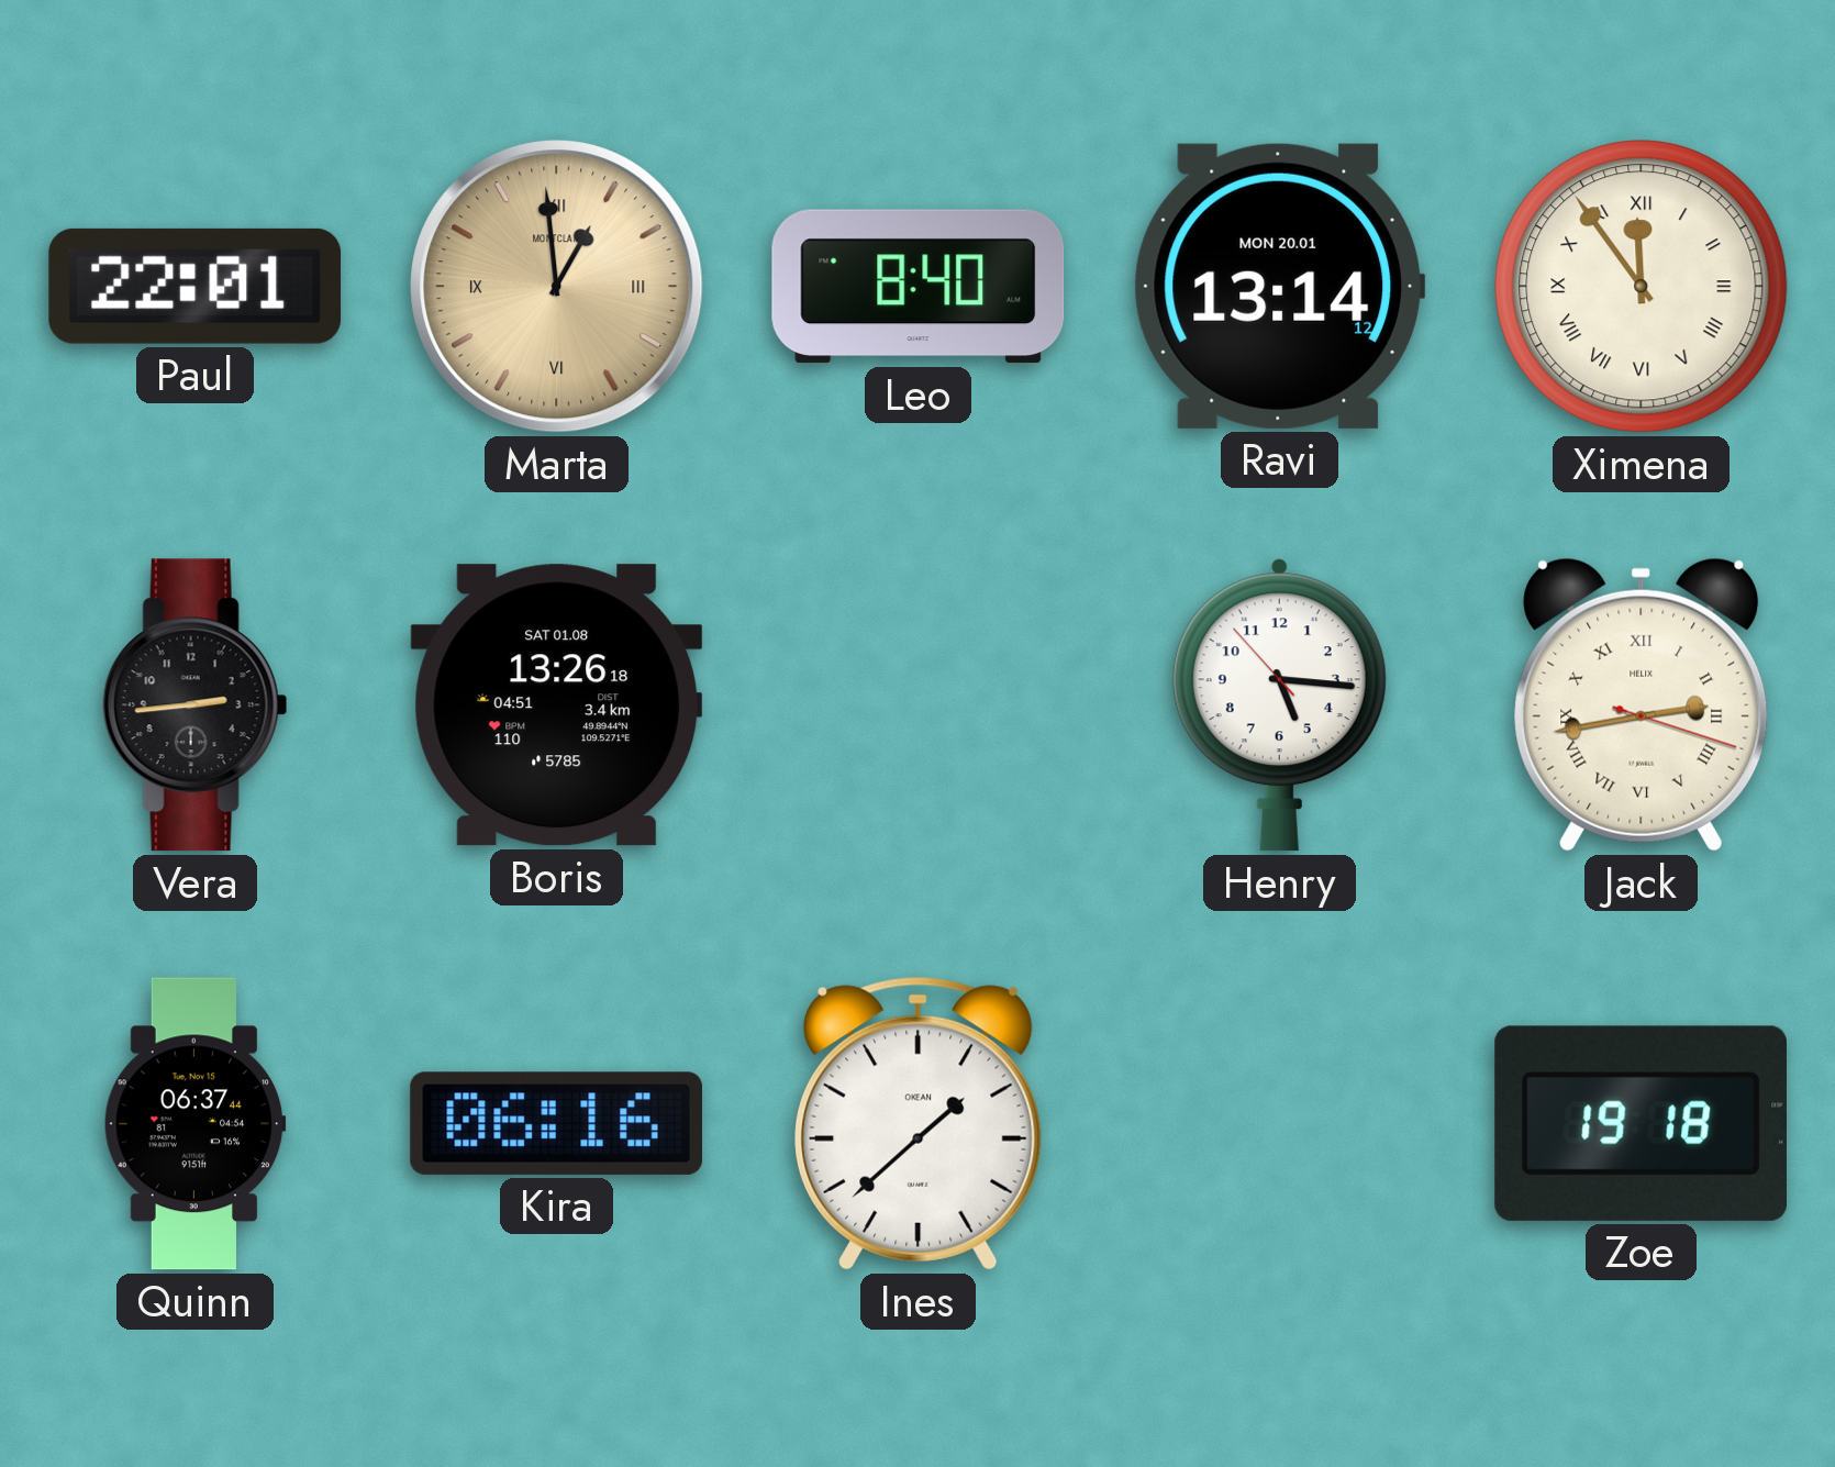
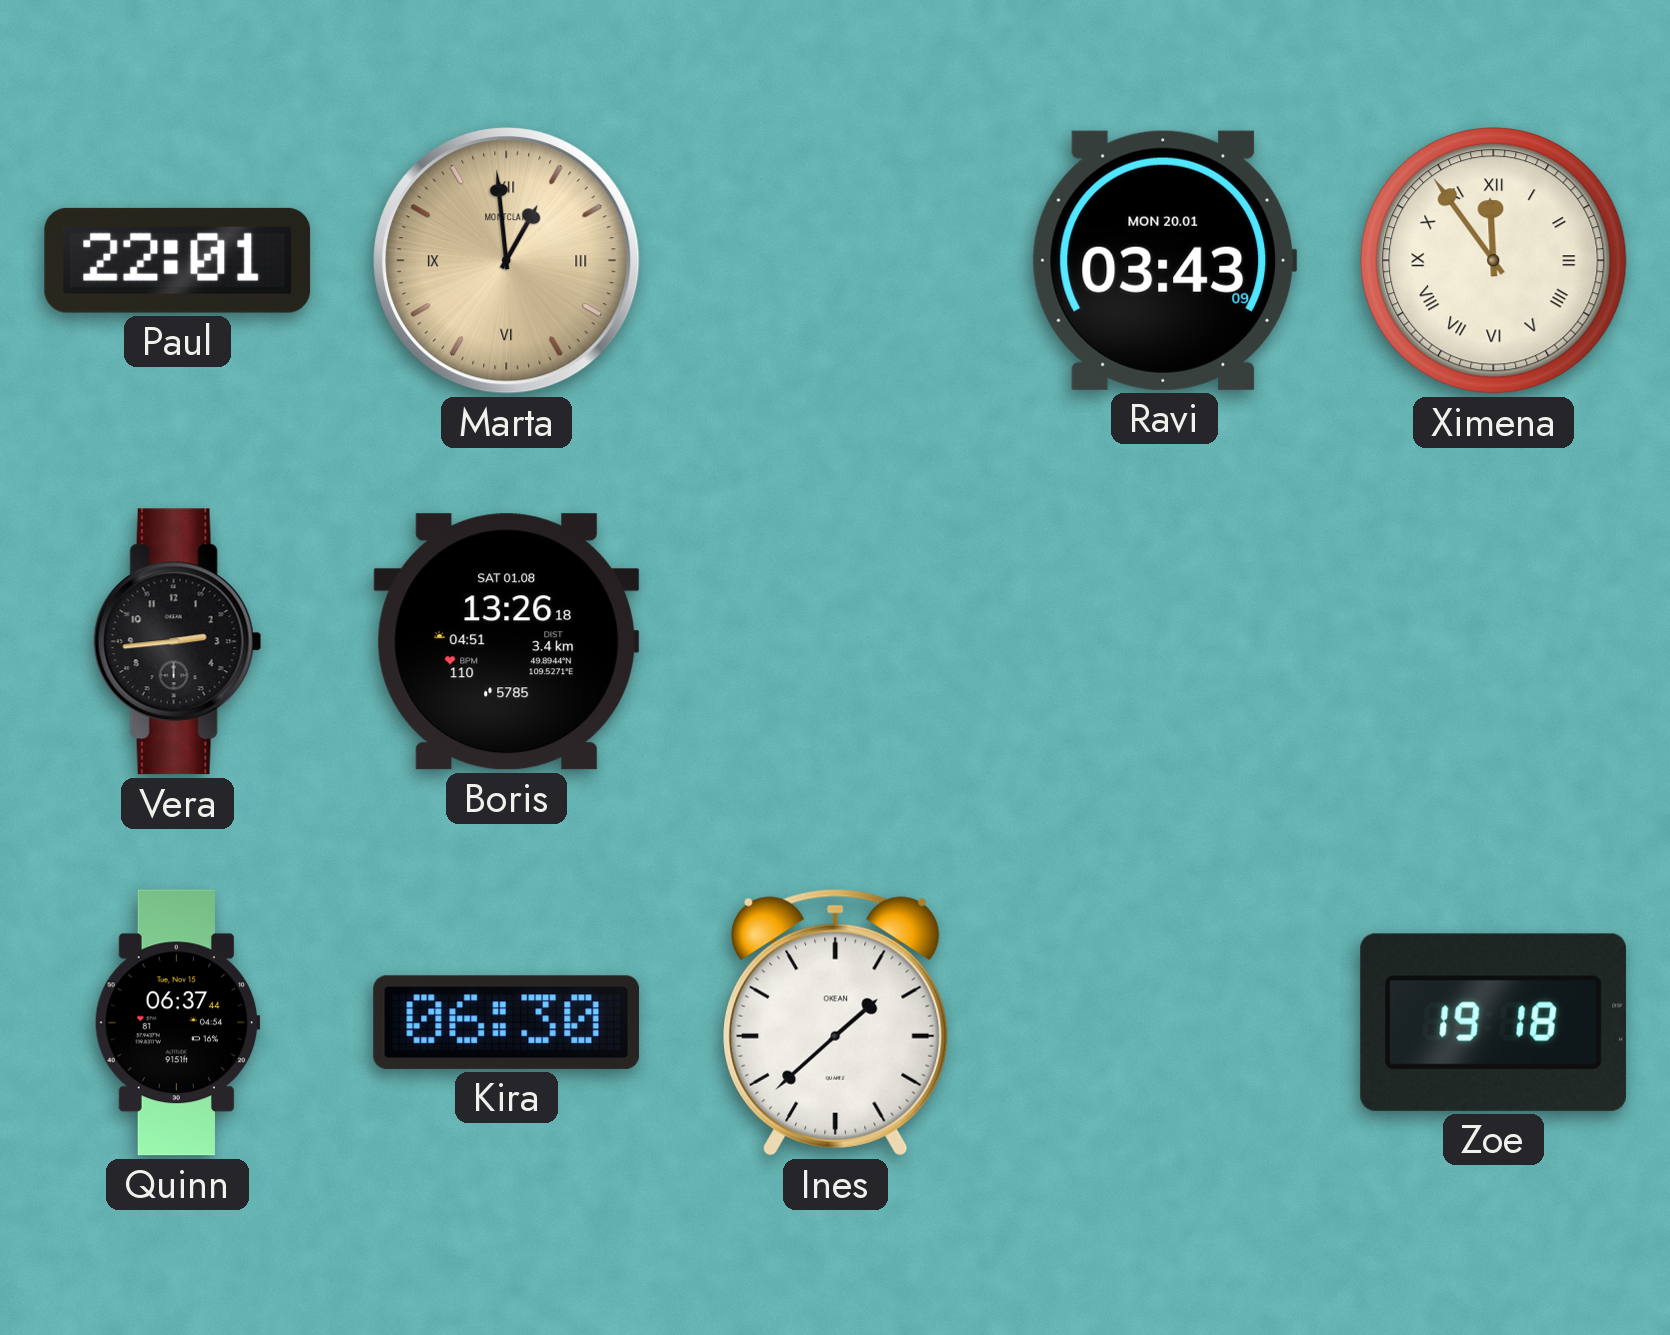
Leo: 8:40 -> none (919, 287)
Ravi: 13:14 -> 03:43 (1164, 260)
Henry: 5:15 -> none (1279, 705)
Jack: 2:43 -> none (1642, 704)
Kira: 06:16 -> 06:30 (506, 1022)
